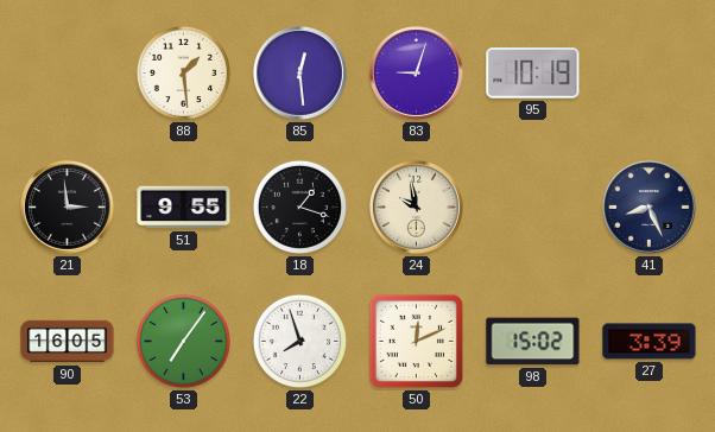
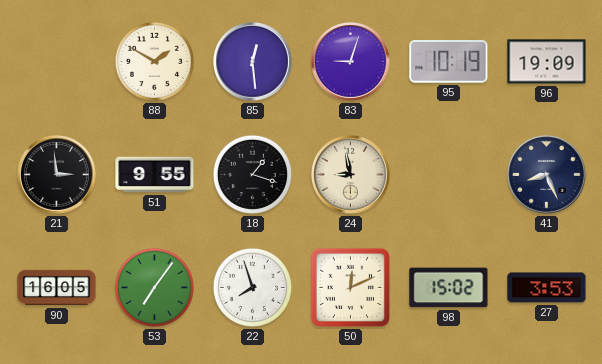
88: 1:29 -> 1:50 (154, 61)
96: none -> 19:09 (547, 62)
24: 9:58 -> 8:58 (351, 175)
27: 3:39 -> 3:53 (547, 288)
